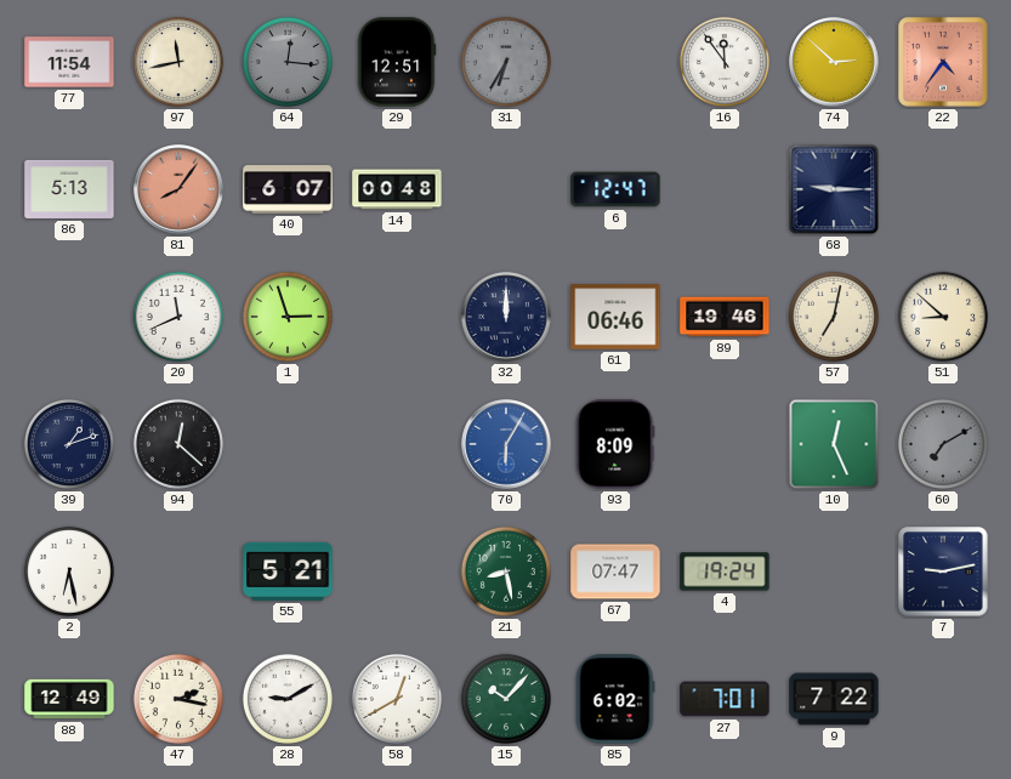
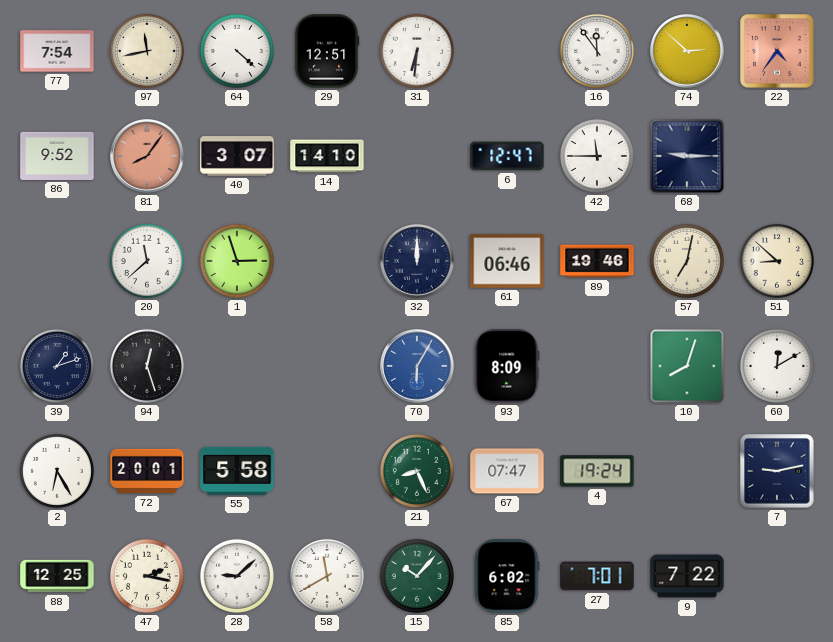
77: 11:54 -> 7:54 (57, 51)
64: 12:16 -> 4:22 (237, 51)
64 dial: grey -> white (237, 51)
31: 6:35 -> 6:31 (417, 51)
31 dial: grey -> white (417, 51)
86: 5:13 -> 9:52 (57, 156)
40: 6:07 -> 3:07 (237, 156)
14: 00:48 -> 14:10 (327, 156)
42: none -> 11:45 (597, 156)
20: 11:41 -> 11:38 (147, 261)
94: 12:22 -> 12:27 (147, 366)
10: 12:26 -> 8:03 (687, 366)
60: 7:10 -> 12:10 (777, 366)
60 dial: grey -> white (777, 366)
2: 6:28 -> 6:25 (57, 471)
72: none -> 20:01 (147, 471)
55: 5:21 -> 5:58 (237, 471)
21: 8:28 -> 8:26 (417, 471)
88: 12:49 -> 12:25 (57, 576)
28: 9:10 -> 9:08 (237, 576)
58: 12:40 -> 11:40 (327, 576)
